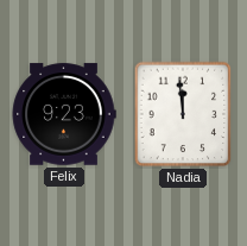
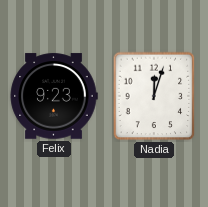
Nadia: 11:59 -> 12:03 (154, 96)
